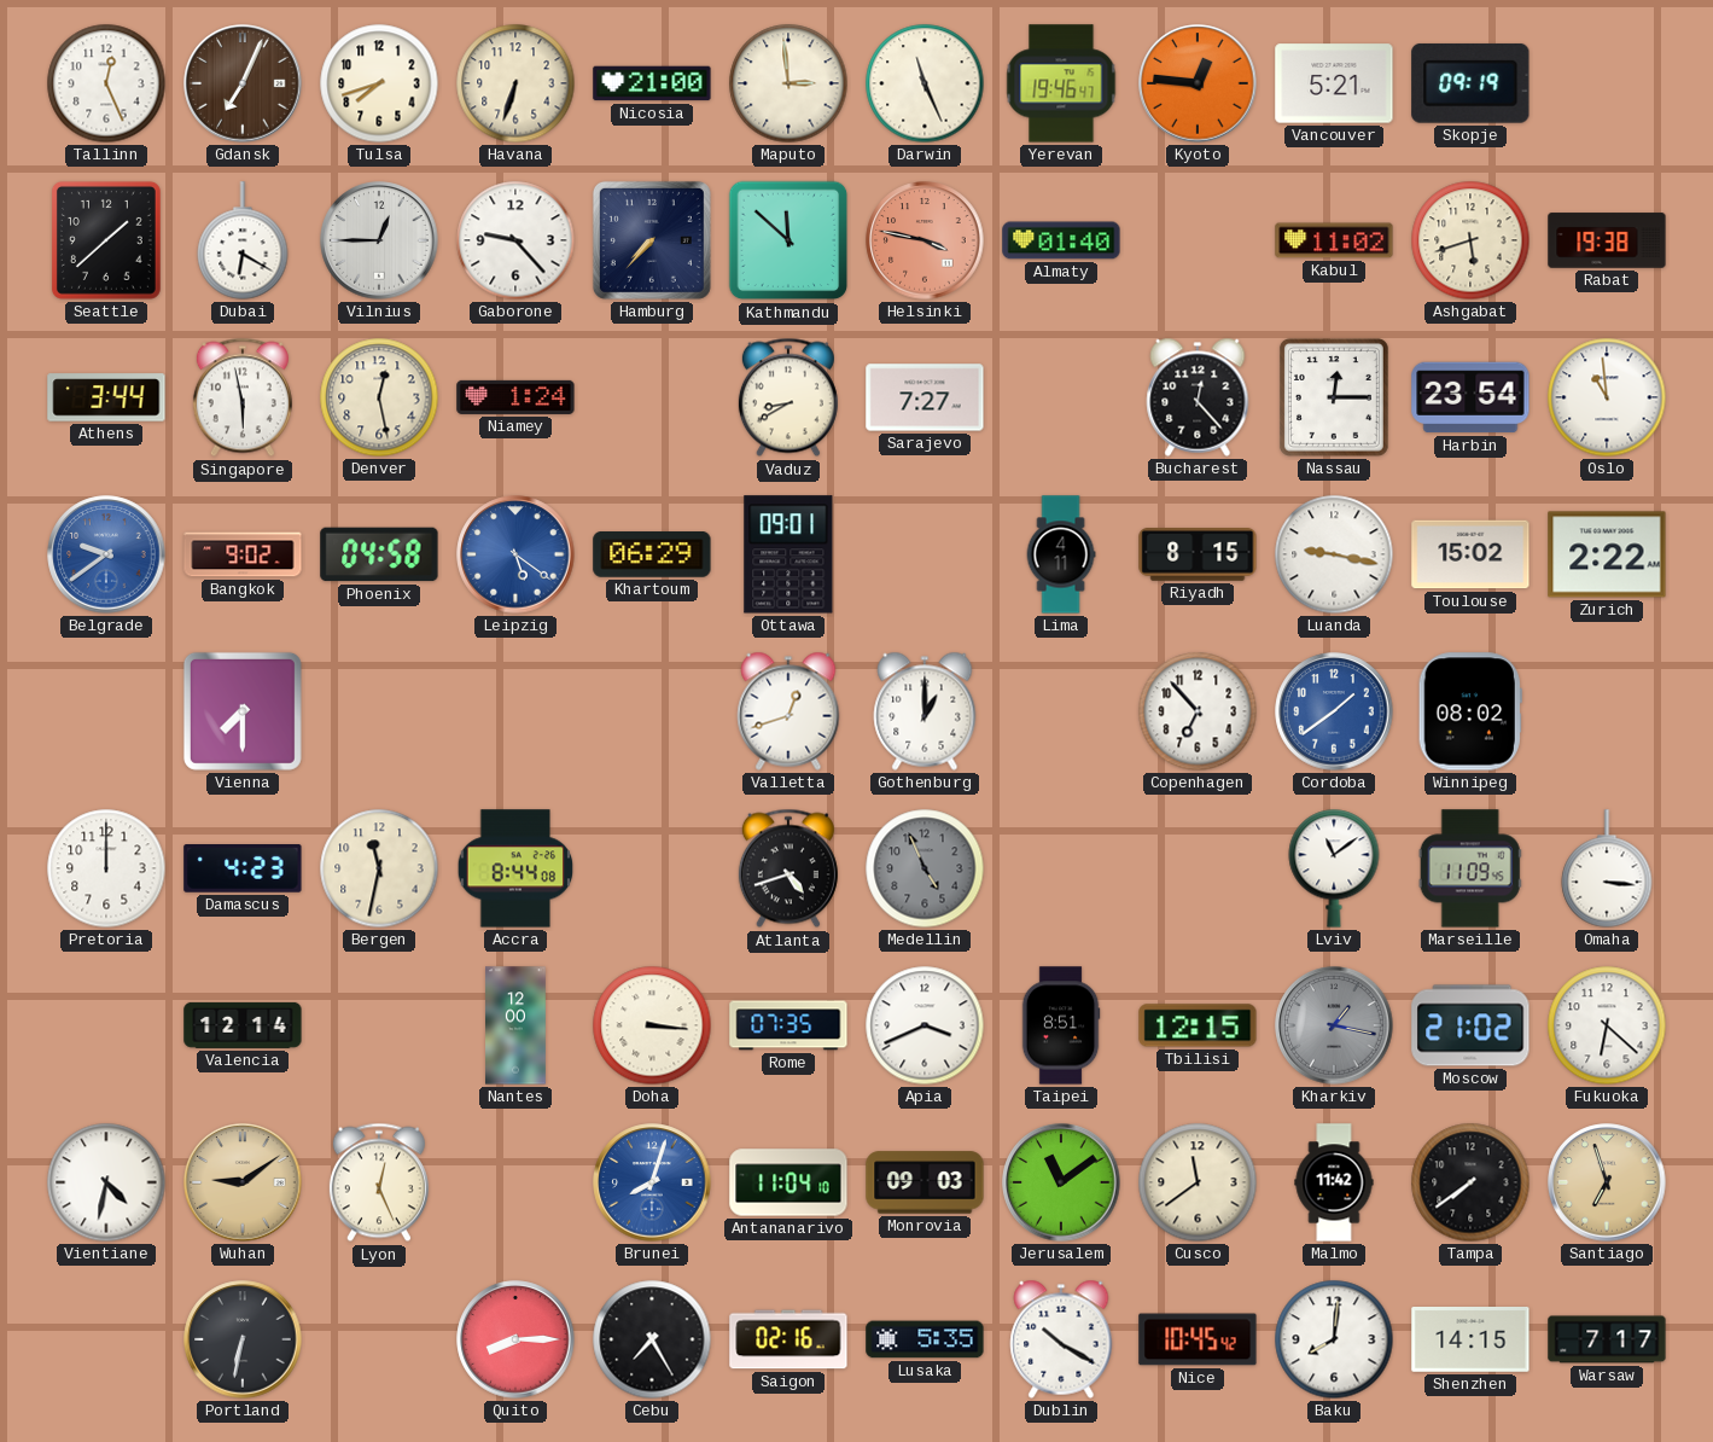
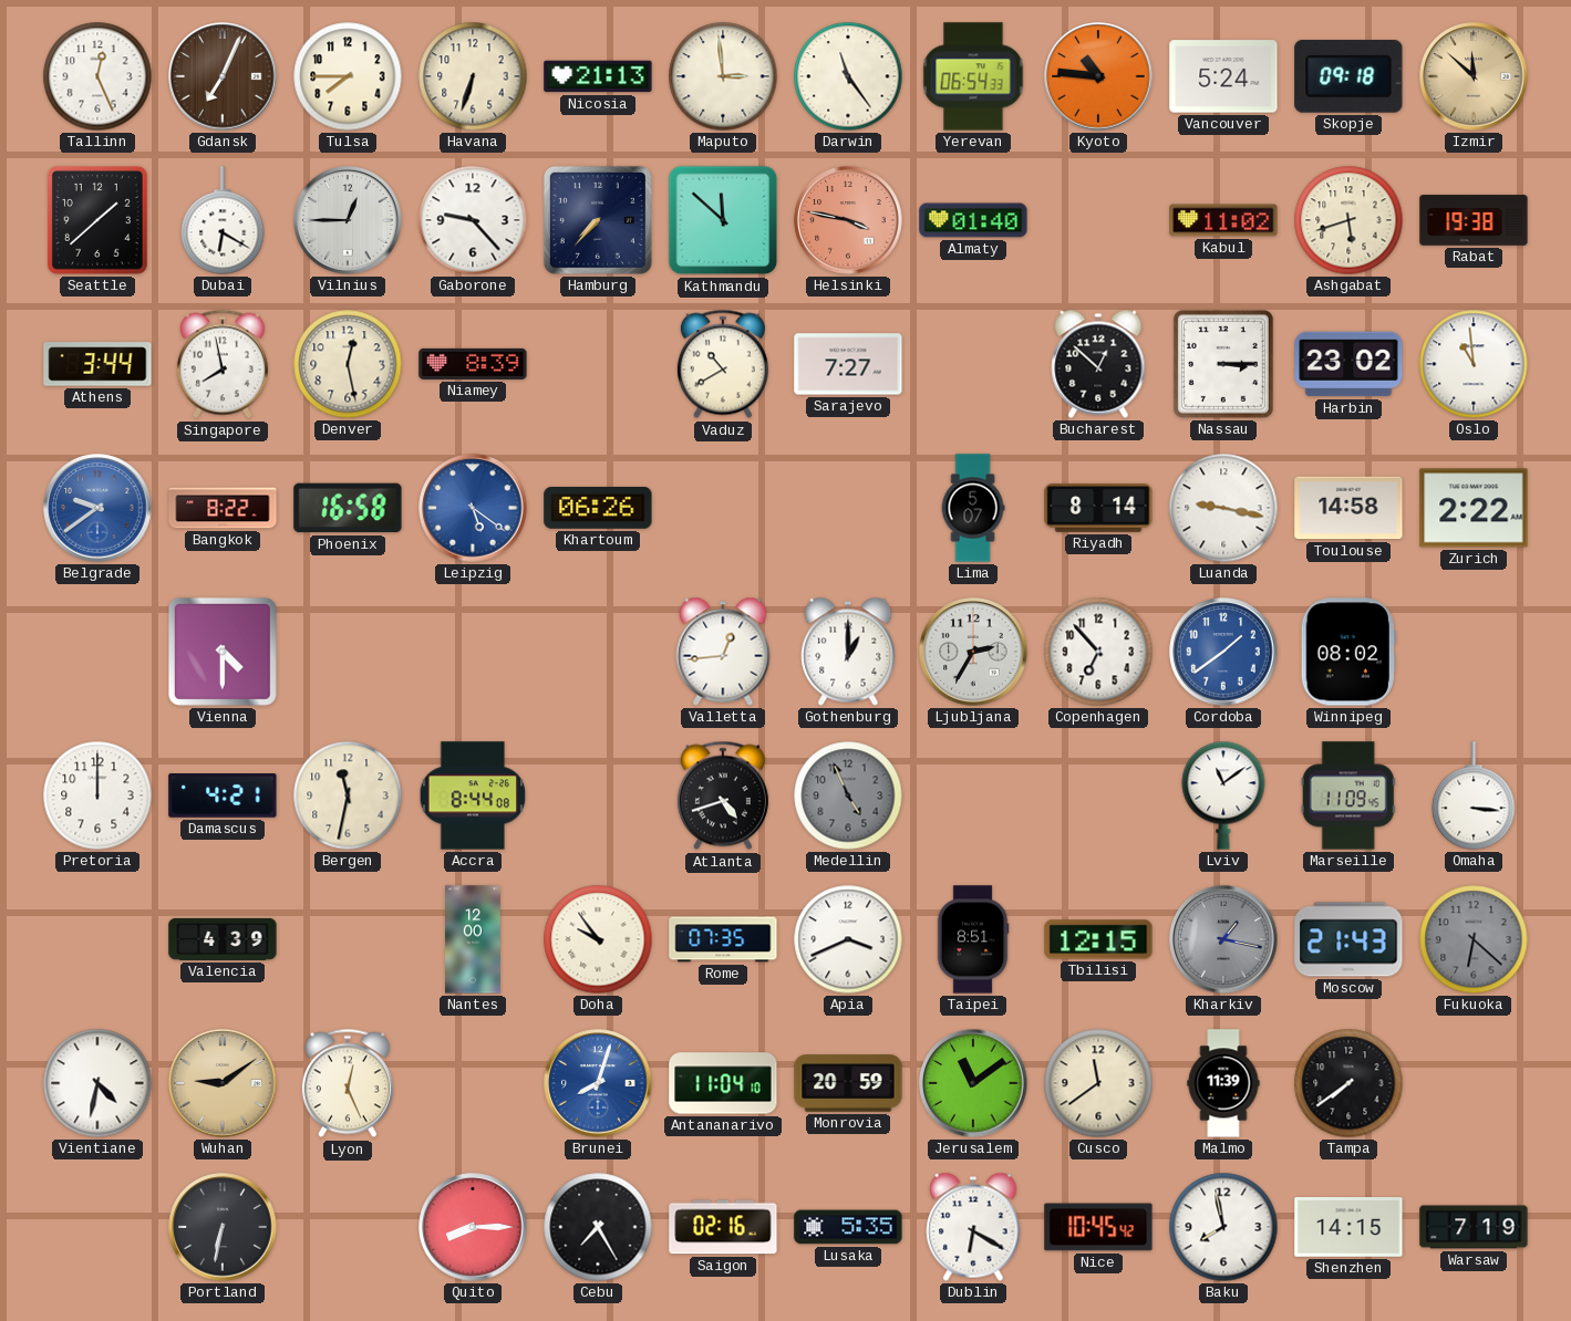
Tulsa: 7:42 -> 7:45 (348, 76)
Nicosia: 21:00 -> 21:13 (598, 76)
Darwin: 11:26 -> 11:24 (848, 76)
Yerevan: 19:46 -> 06:54 (973, 76)
Kyoto: 12:46 -> 10:46 (1098, 76)
Vancouver: 5:21 -> 5:24 (1223, 76)
Skopje: 09:19 -> 09:18 (1348, 76)
Izmir: none -> 11:52 (1474, 76)
Singapore: 5:58 -> 7:58 (223, 364)
Niamey: 1:24 -> 8:39 (473, 364)
Vaduz: 8:40 -> 10:40 (723, 364)
Bucharest: 12:23 -> 12:52 (1098, 364)
Nassau: 12:15 -> 3:15 (1223, 364)
Harbin: 23:54 -> 23:02 (1348, 364)
Bangkok: 9:02 -> 8:22 (223, 508)
Phoenix: 04:58 -> 16:58 (348, 508)
Khartoum: 06:29 -> 06:26 (598, 509)
Ottawa: 09:01 -> none (788, 554)
Lima: 4:11 -> 5:07 (973, 508)
Riyadh: 8:15 -> 8:14 (1098, 509)
Toulouse: 15:02 -> 14:58 (1348, 508)
Vienna: 7:30 -> 4:30 (223, 652)
Valletta: 12:42 -> 12:44 (723, 652)
Ljubljana: none -> 2:35 (973, 652)
Damascus: 4:23 -> 4:21 (223, 797)
Valencia: 12:14 -> 4:39 (223, 939)
Doha: 3:16 -> 9:54 (598, 939)
Moscow: 21:02 -> 21:43 (1348, 939)
Fukuoka dial: white -> grey (1474, 939)
Monrovia: 09:03 -> 20:59 (848, 1083)
Malmo: 11:42 -> 11:39 (1223, 1083)
Santiago: 6:57 -> none (1607, 1182)
Dublin: 10:20 -> 6:20 (973, 1227)
Baku: 8:01 -> 7:58 (1223, 1227)
Warsaw: 7:17 -> 7:19 (1474, 1227)
